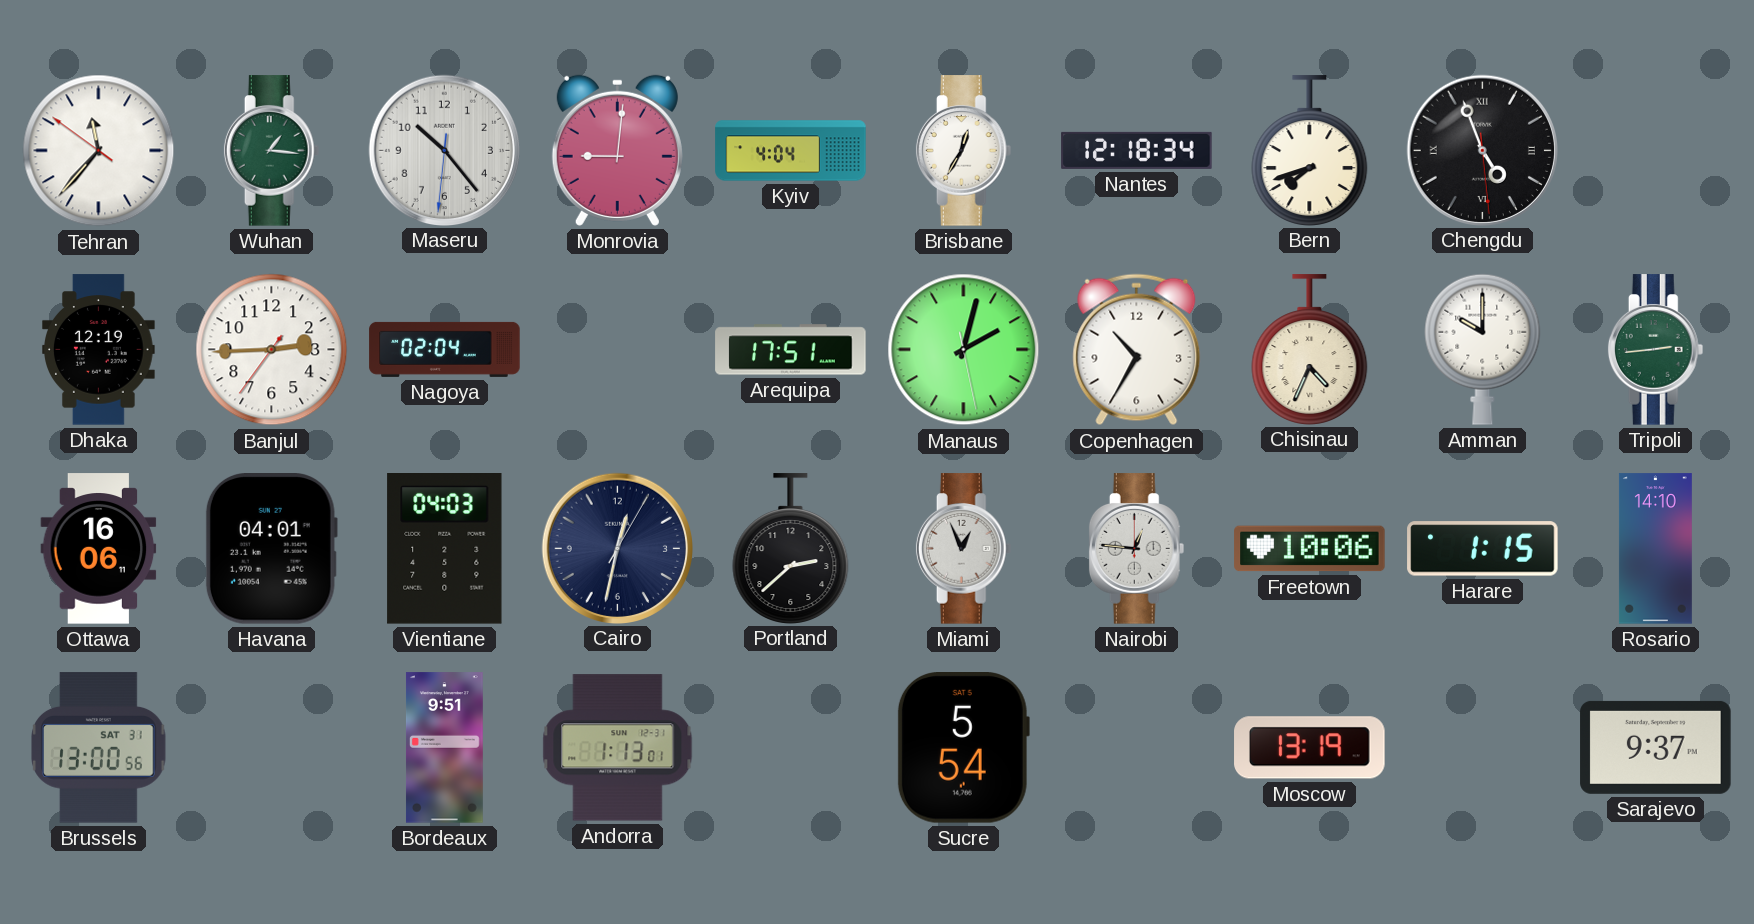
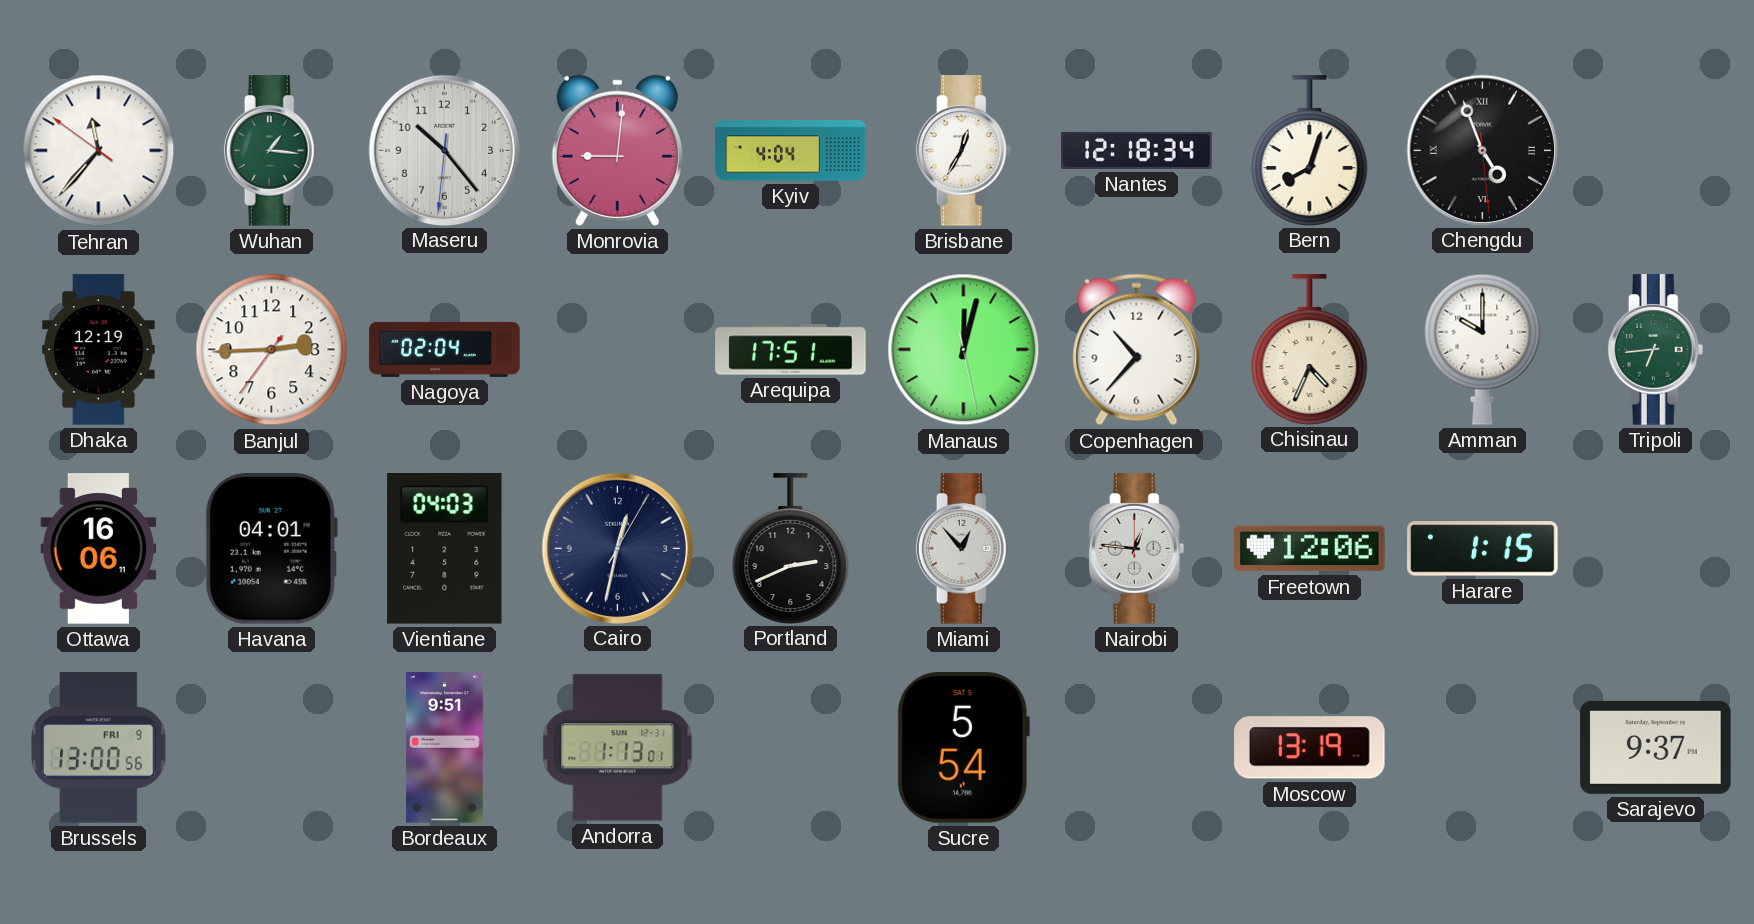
Bern: 7:42 -> 8:03 (1310, 150)
Manaus: 2:02 -> 12:02 (964, 350)
Copenhagen: 10:35 -> 10:37 (1137, 350)
Tripoli: 2:44 -> 6:44 (1656, 350)
Portland: 2:38 -> 2:41 (791, 548)
Miami: 12:56 -> 12:53 (964, 549)
Freetown: 10:06 -> 12:06 (1310, 549)
Rosario: 14:10 -> none (1655, 549)
Brussels date: SAT 31 -> FRI 9 (99, 748)
